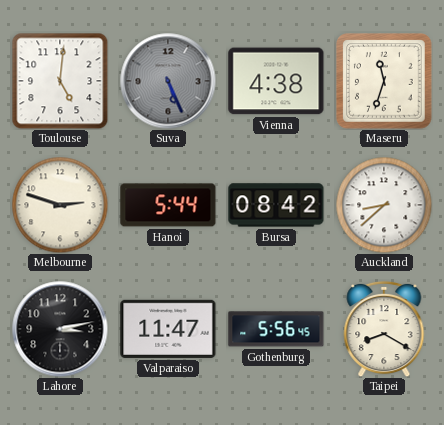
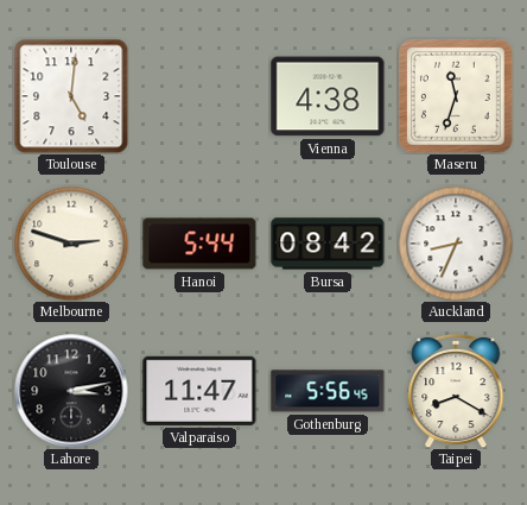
Suva: 5:26 -> none (168, 81)
Auckland: 8:38 -> 8:34 (456, 244)
